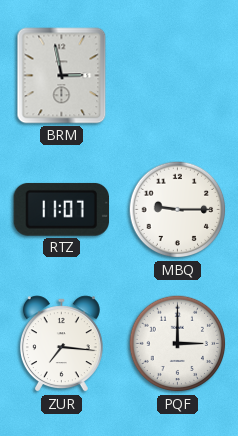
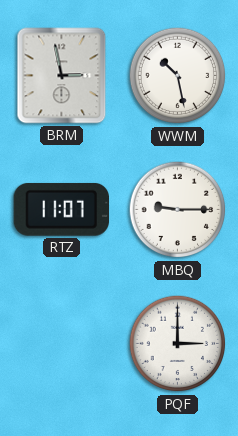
WWM: none -> 10:28 (178, 76)
ZUR: 7:16 -> none (61, 344)
